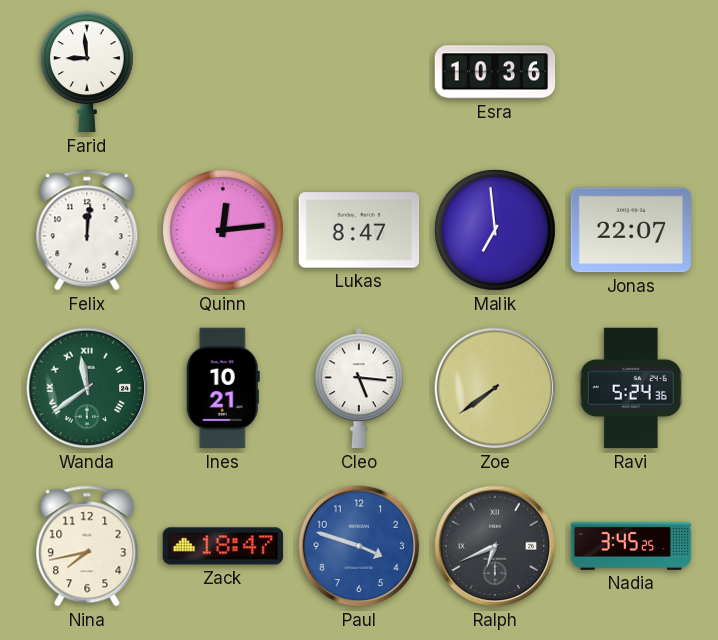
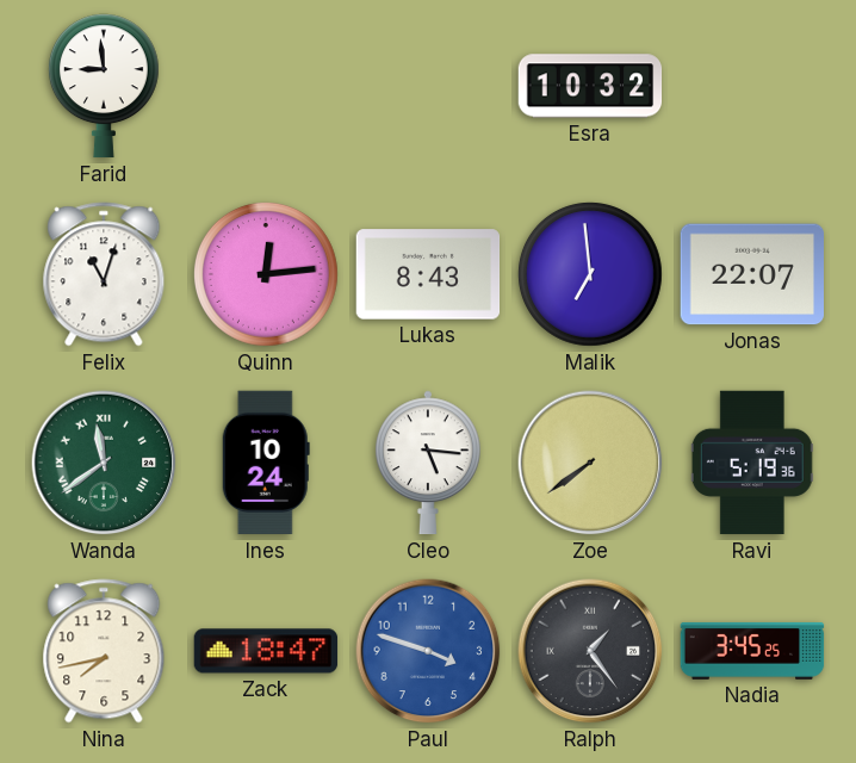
Esra: 10:36 -> 10:32 (590, 86)
Felix: 12:01 -> 11:03 (104, 274)
Lukas: 8:47 -> 8:43 (428, 274)
Ines: 10:21 -> 10:24 (266, 463)
Ravi: 5:24 -> 5:19 (752, 463)
Ralph: 6:41 -> 1:24 (590, 651)
